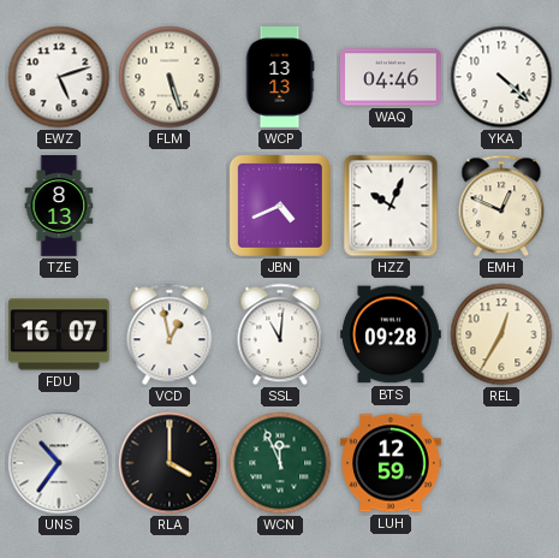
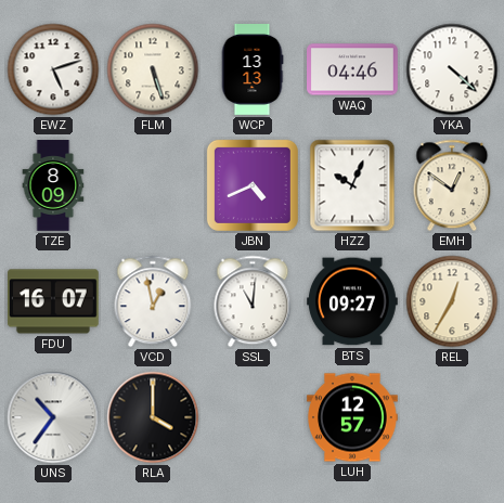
TZE: 8:13 -> 8:09 (53, 185)
EMH: 12:49 -> 12:51 (452, 185)
BTS: 09:28 -> 09:27 (353, 301)
WCN: 11:56 -> none (280, 463)
LUH: 12:59 -> 12:57 (353, 417)
